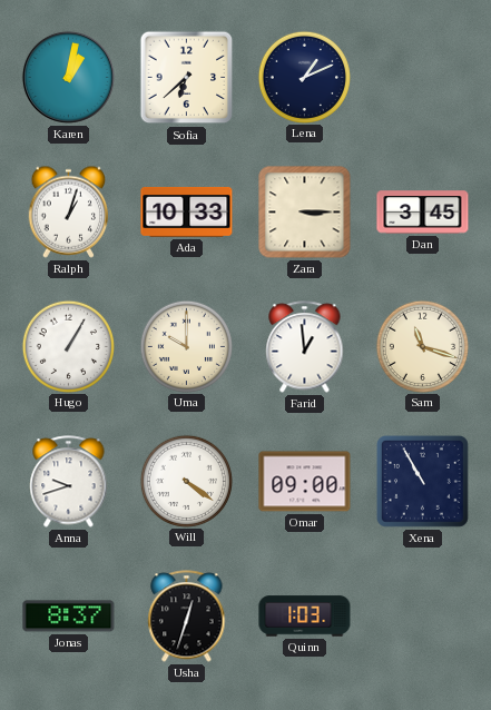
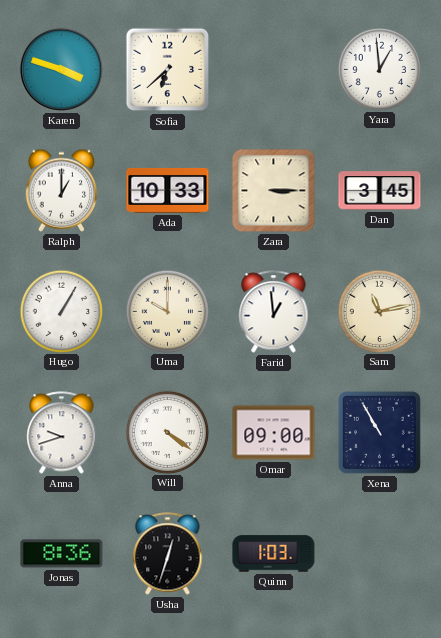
Karen: 1:02 -> 3:48 (61, 69)
Lena: 1:11 -> none (304, 77)
Yara: none -> 12:59 (379, 69)
Ralph: 1:03 -> 1:00 (62, 190)
Sam: 11:18 -> 11:13 (379, 311)
Jonas: 8:37 -> 8:36 (62, 554)
